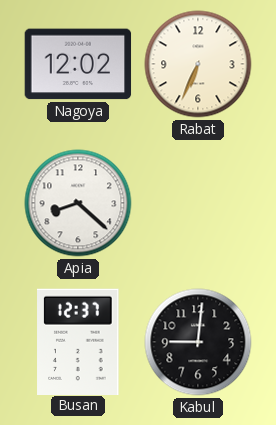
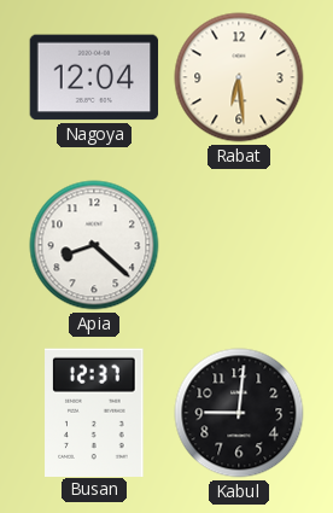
Nagoya: 12:02 -> 12:04 (94, 77)
Rabat: 6:34 -> 6:29 (239, 77)
